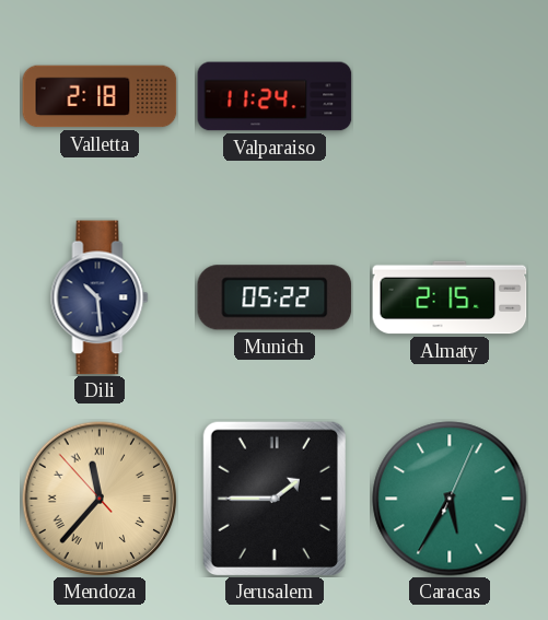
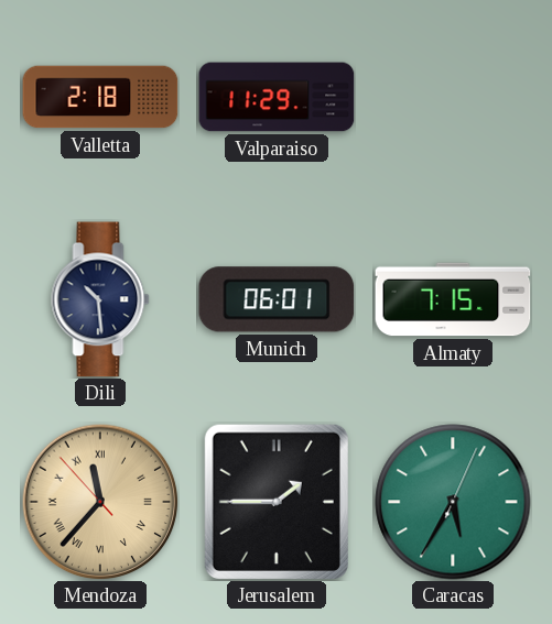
Valparaiso: 11:24 -> 11:29 (277, 97)
Munich: 05:22 -> 06:01 (277, 299)
Almaty: 2:15 -> 7:15 (453, 299)
